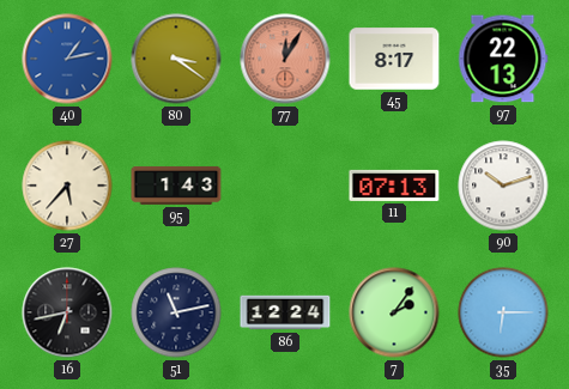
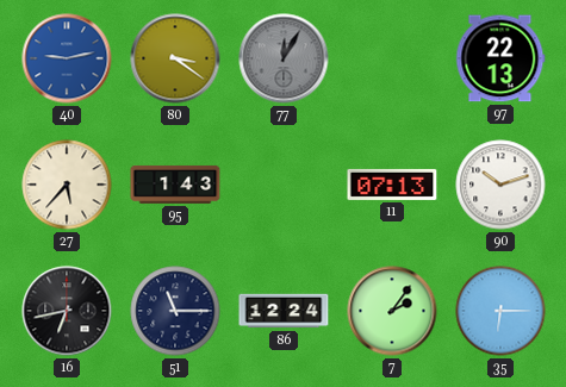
40: 1:13 -> 9:13 (67, 58)
77 dial: salmon -> grey (284, 58)
45: 8:17 -> none (394, 59)
51: 11:13 -> 11:15 (175, 311)
